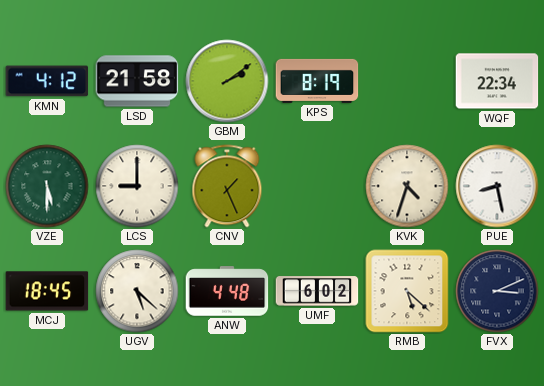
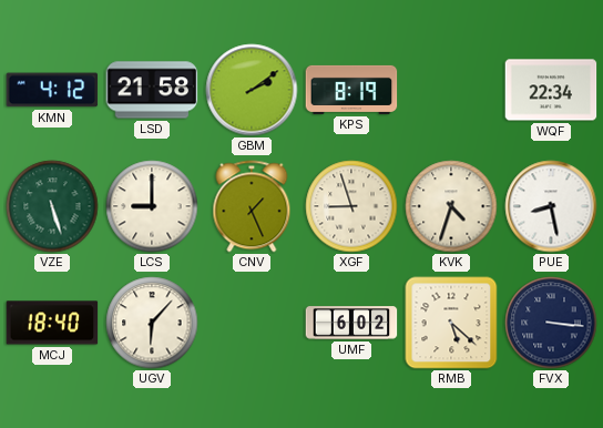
VZE: 5:30 -> 5:27 (52, 206)
XGF: none -> 8:57 (351, 206)
MCJ: 18:45 -> 18:40 (52, 323)
UGV: 5:22 -> 6:07 (152, 323)
ANW: 4:48 -> none (227, 291)
FVX: 3:11 -> 3:16 (551, 323)
